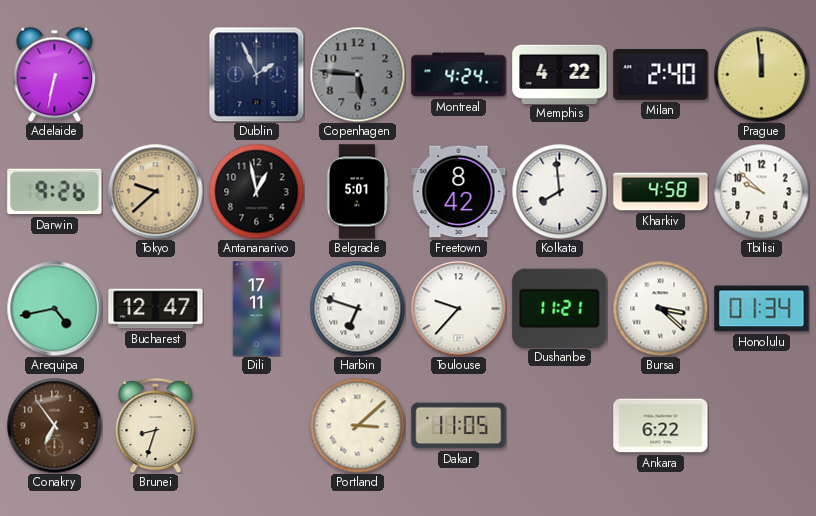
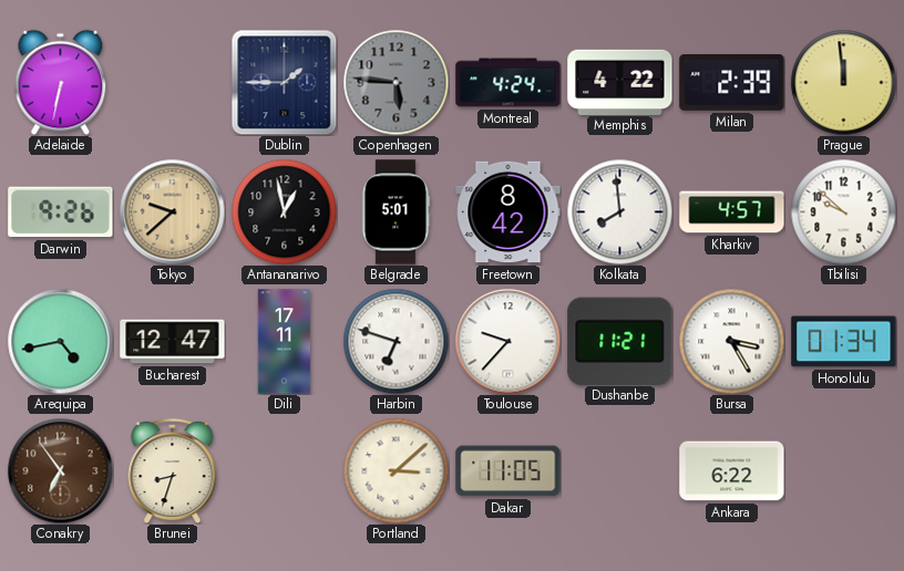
Dublin: 1:56 -> 1:45 (284, 82)
Milan: 2:40 -> 2:39 (732, 83)
Kharkiv: 4:58 -> 4:57 (732, 212)
Bursa: 3:22 -> 3:25 (731, 341)
